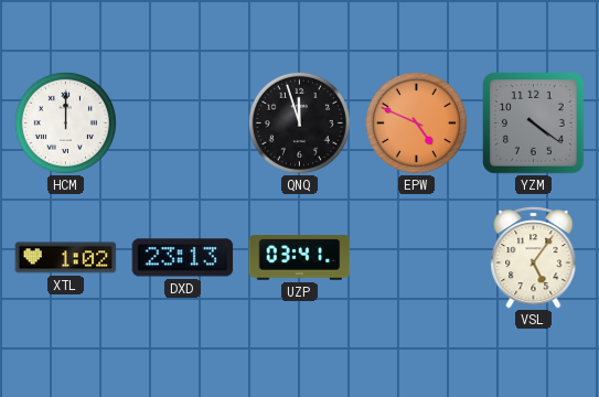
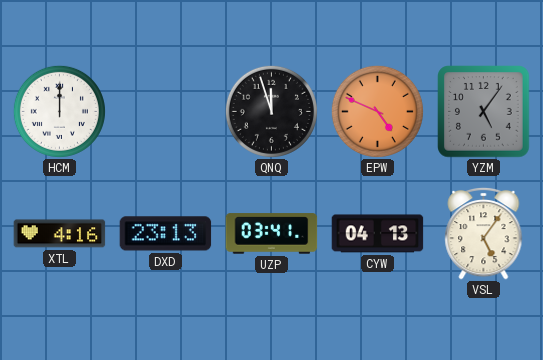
YZM: 4:21 -> 5:06 (484, 112)
XTL: 1:02 -> 4:16 (60, 234)
CYW: none -> 04:13 (378, 234)
